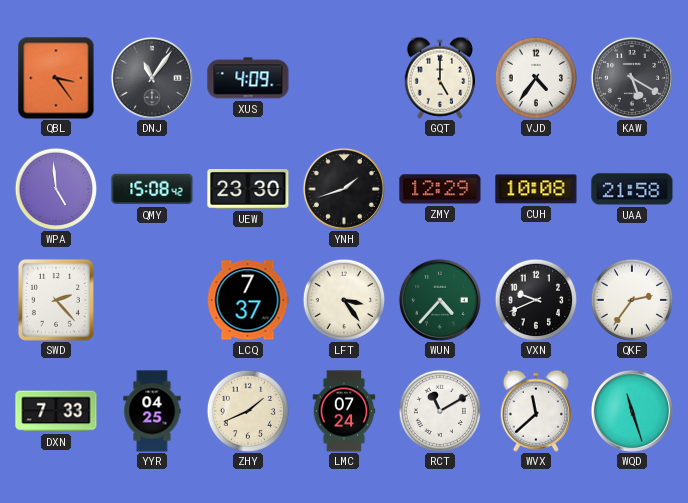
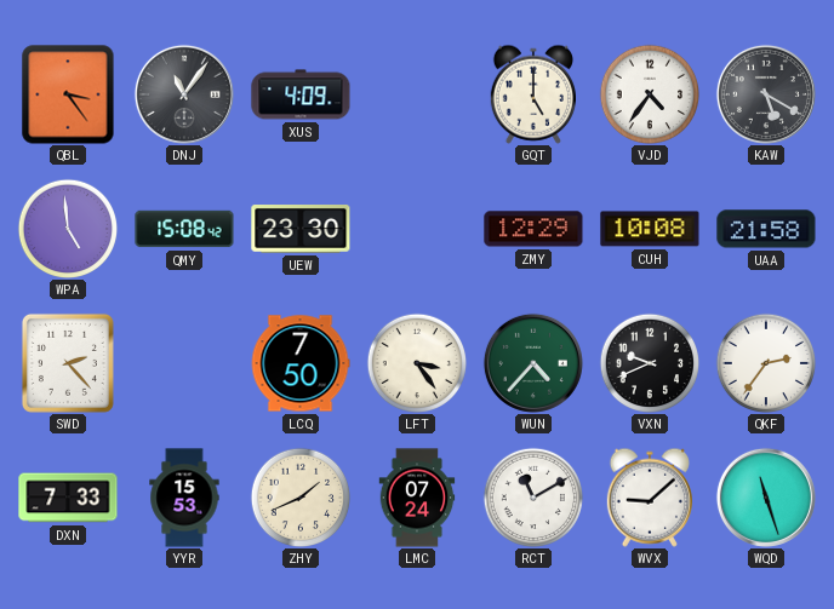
YNH: 1:42 -> none (344, 189)
LCQ: 7:37 -> 7:50 (301, 363)
YYR: 04:25 -> 15:53 (184, 498)
WVX: 11:38 -> 9:08 (649, 498)
